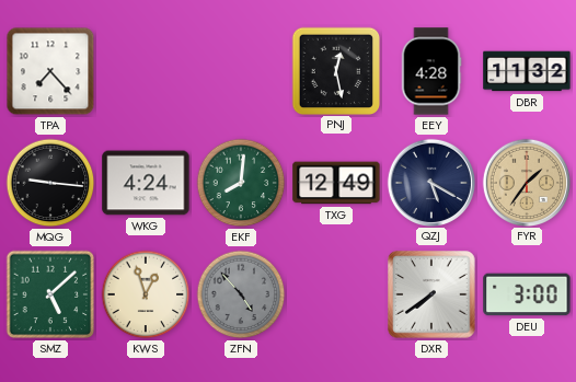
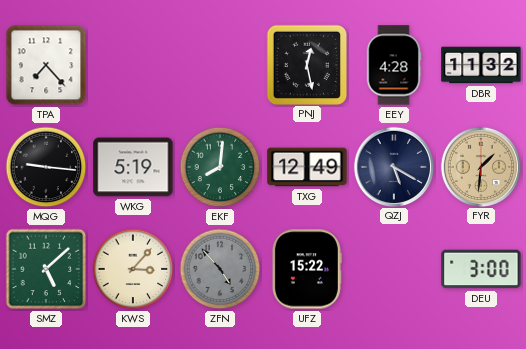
WKG: 4:24 -> 5:19 (133, 167)
FYR: 1:36 -> 1:31 (480, 166)
KWS: 12:57 -> 3:07 (133, 269)
UFZ: none -> 15:22 (306, 269)
DXR: 7:39 -> none (431, 294)
